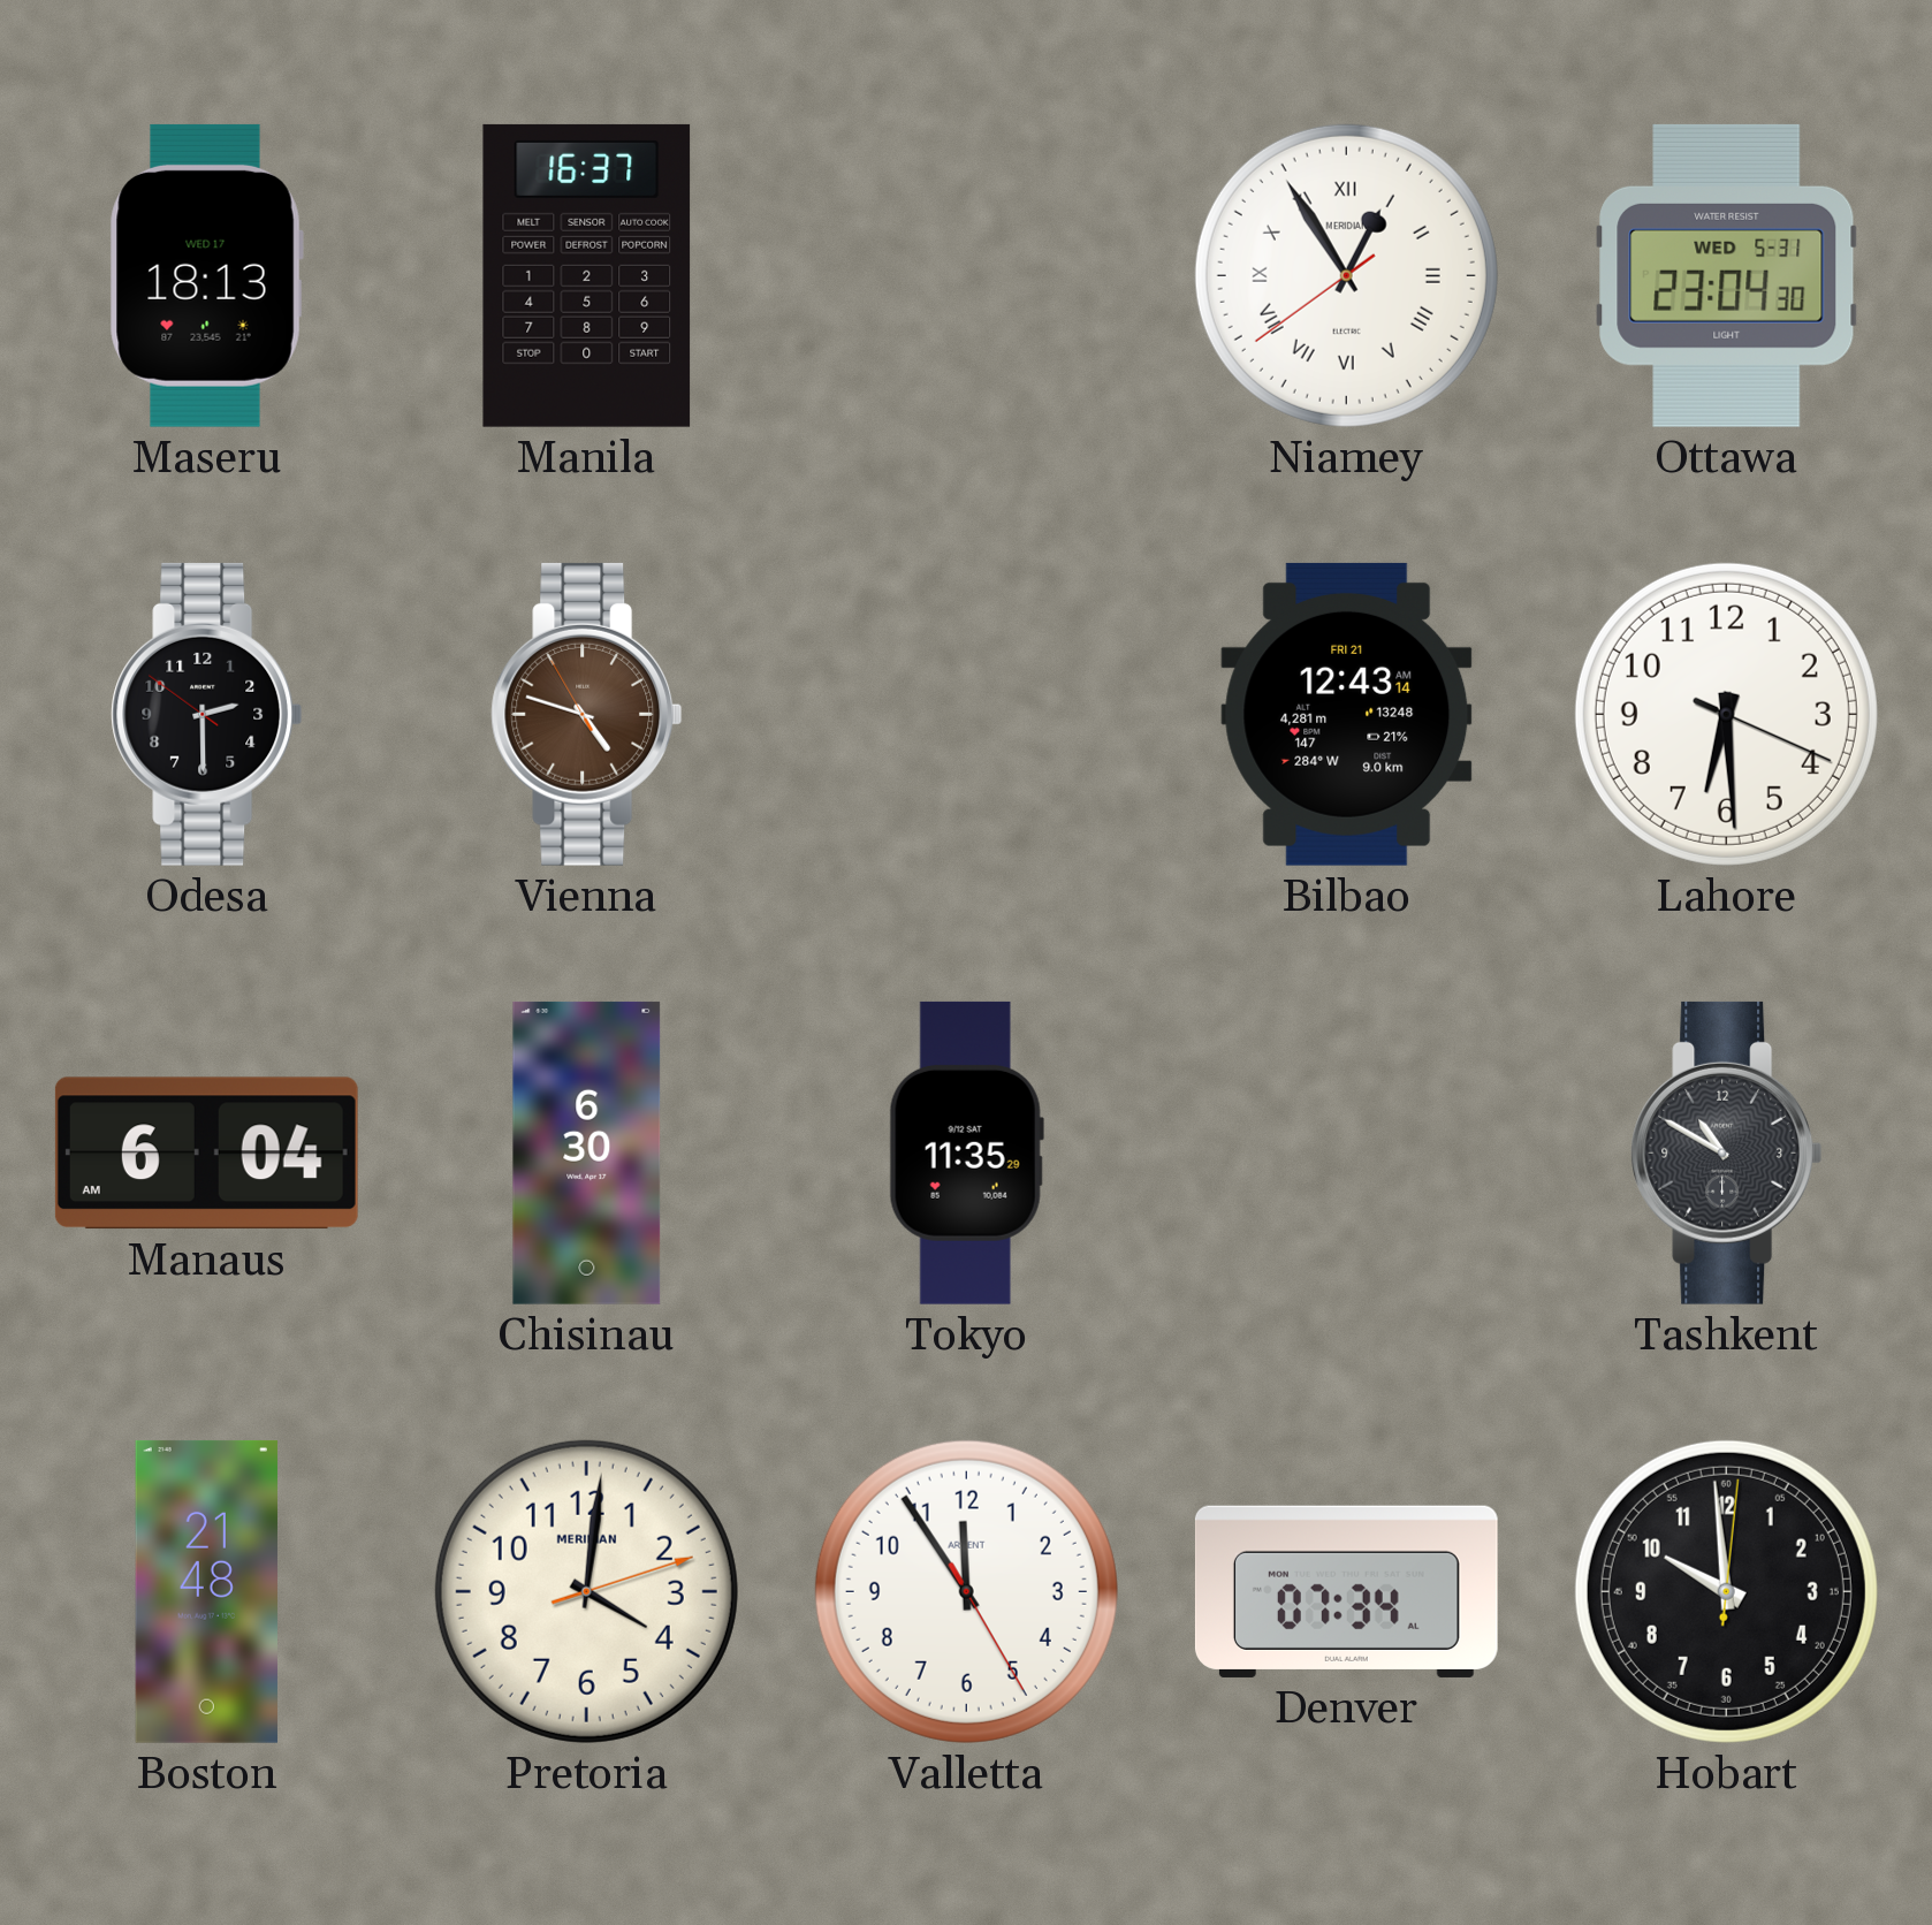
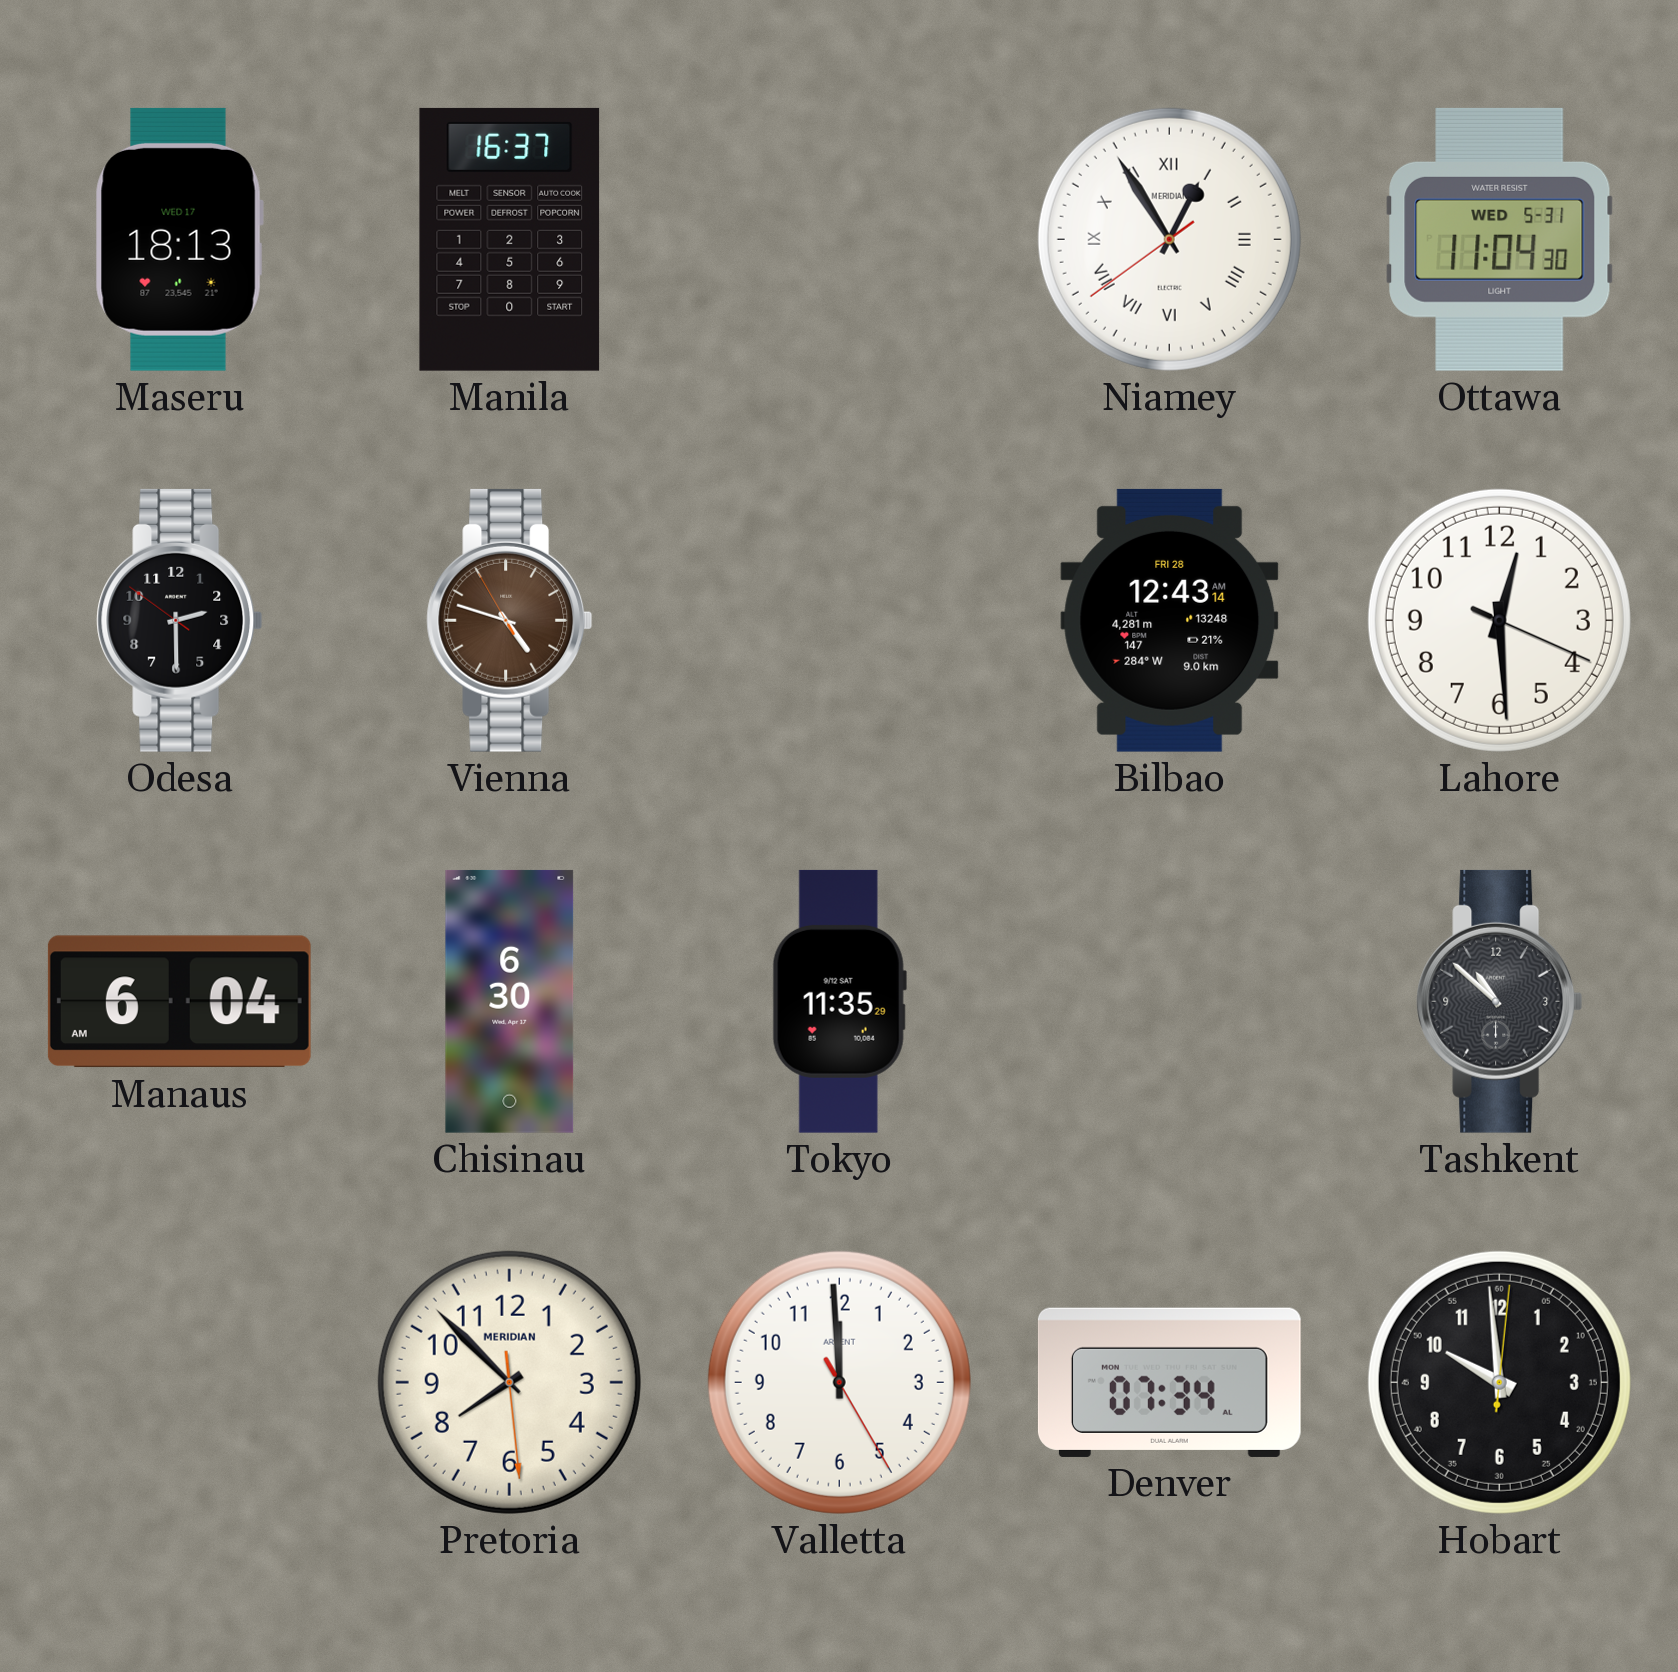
Ottawa: 23:04 -> 11:04 (1500, 239)
Bilbao date: FRI 21 -> FRI 28 (1170, 620)
Lahore: 6:29 -> 12:29 (1499, 620)
Tashkent: 10:50 -> 10:52 (1500, 1001)
Boston: 21:48 -> none (206, 1591)
Pretoria: 4:01 -> 7:52 (509, 1382)
Valletta: 11:54 -> 11:59 (839, 1382)
